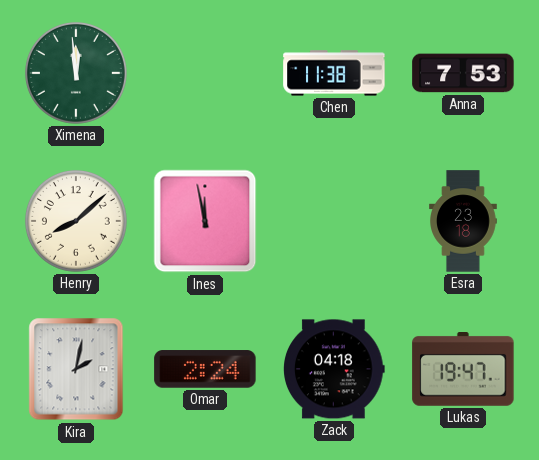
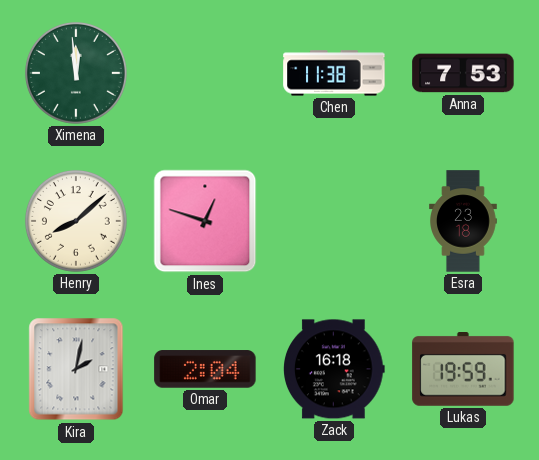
Ines: 11:58 -> 12:48 (205, 221)
Omar: 2:24 -> 2:04 (205, 369)
Zack: 04:18 -> 16:18 (335, 369)
Lukas: 19:47 -> 19:59 (463, 370)
